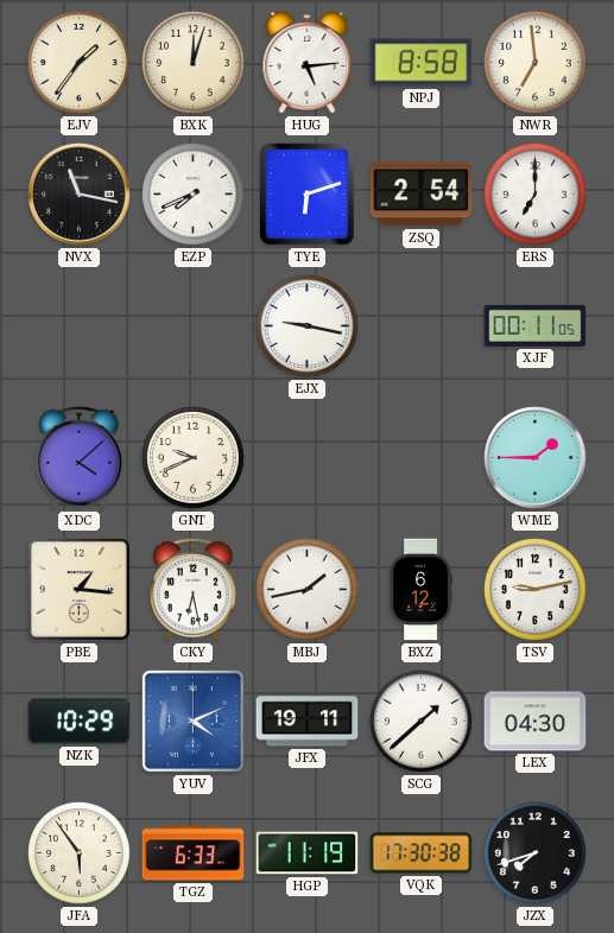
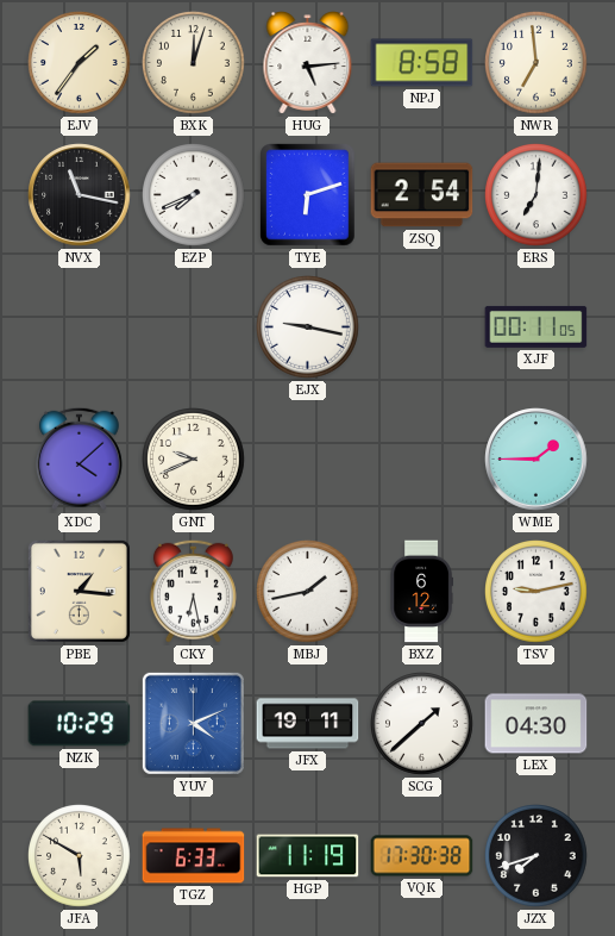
ERS: 7:00 -> 7:01 (536, 195)
JFA: 5:54 -> 5:50 (80, 856)
